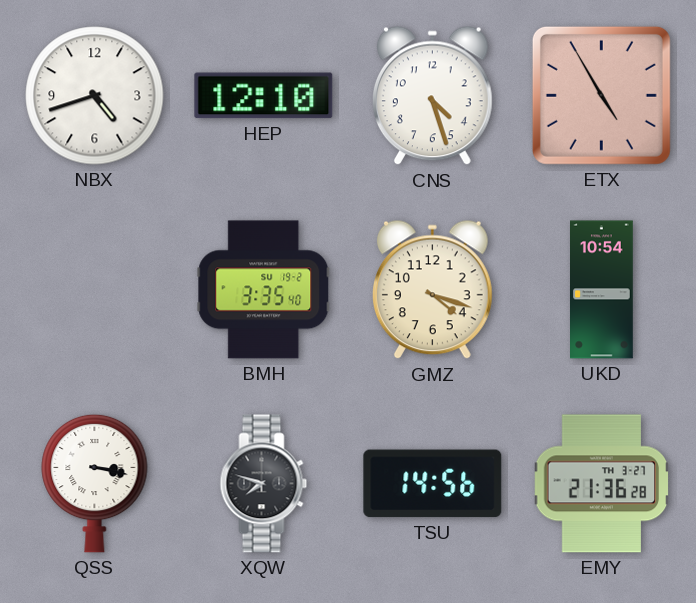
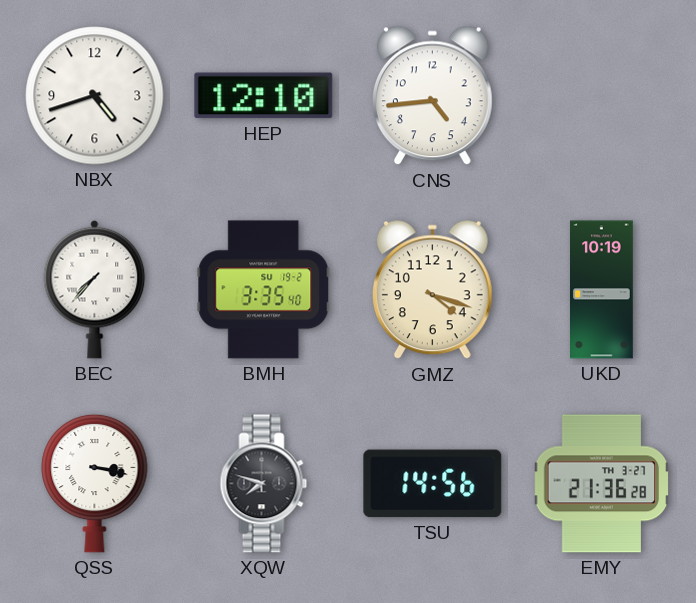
CNS: 4:27 -> 4:44 (432, 96)
ETX: 4:55 -> none (601, 95)
BEC: none -> 7:37 (95, 289)
UKD: 10:54 -> 10:19 (602, 290)
